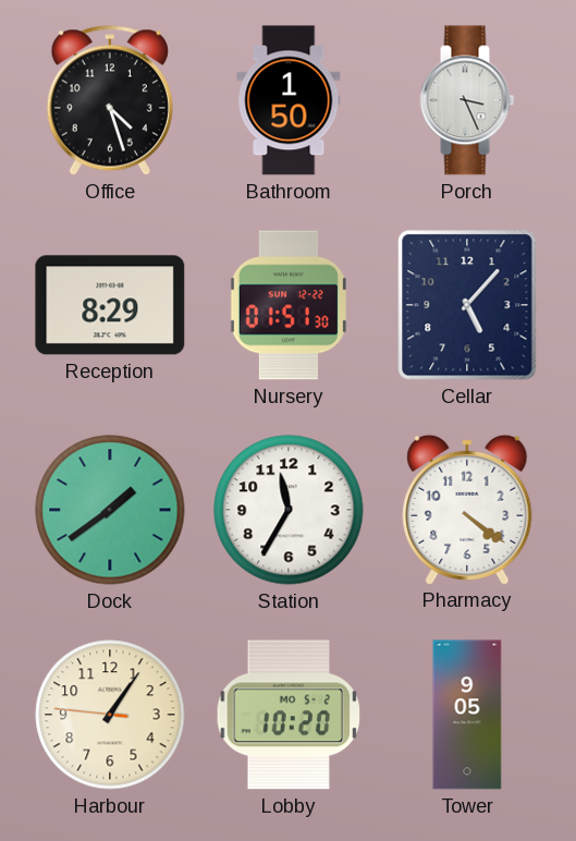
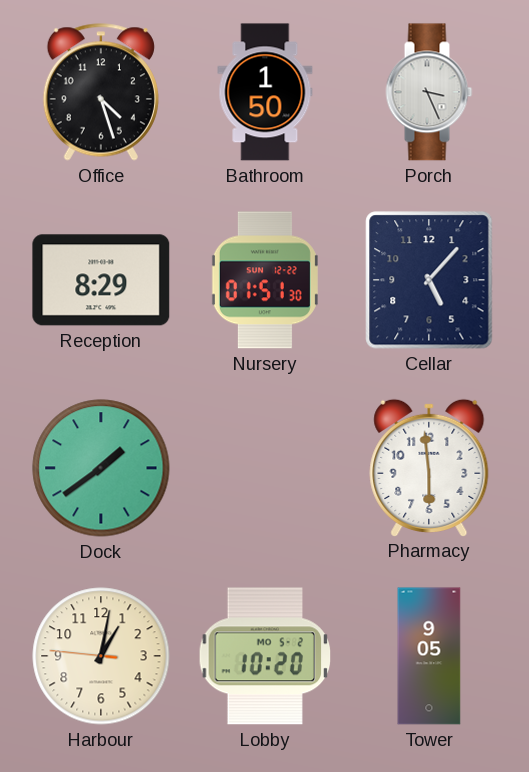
Station: 11:35 -> none (289, 510)
Pharmacy: 4:21 -> 5:59 (429, 467)
Harbour: 1:05 -> 1:01 (101, 656)
